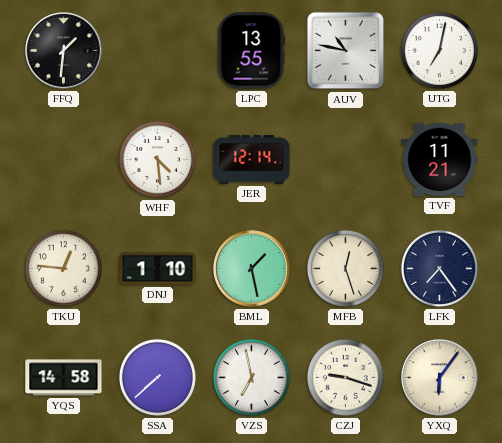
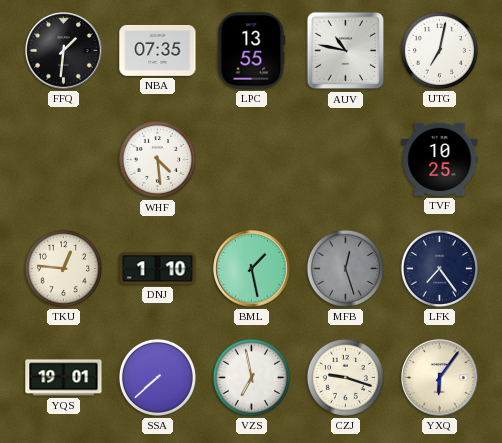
NBA: none -> 07:35 (158, 50)
JER: 12:14 -> none (252, 159)
TVF: 11:21 -> 10:25 (440, 159)
MFB dial: cream -> grey (345, 268)
YQS: 14:58 -> 19:01 (64, 378)
